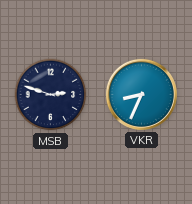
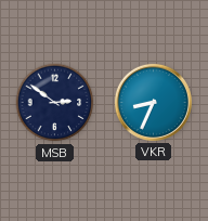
MSB: 2:48 -> 2:51 (55, 103)
